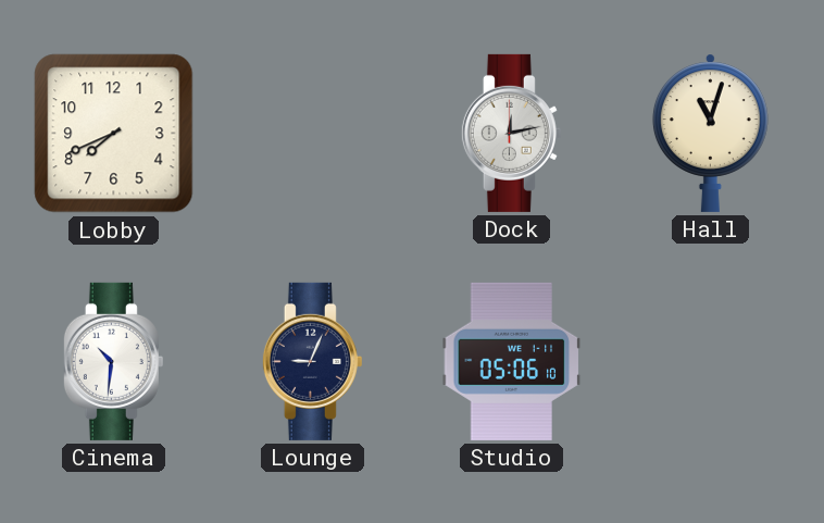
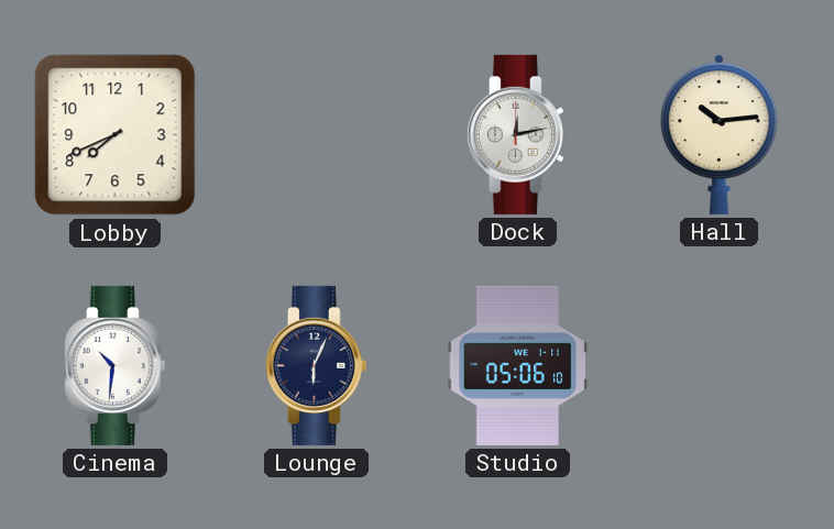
Hall: 11:03 -> 10:14 (718, 134)
Lounge: 9:04 -> 6:04 (316, 365)
